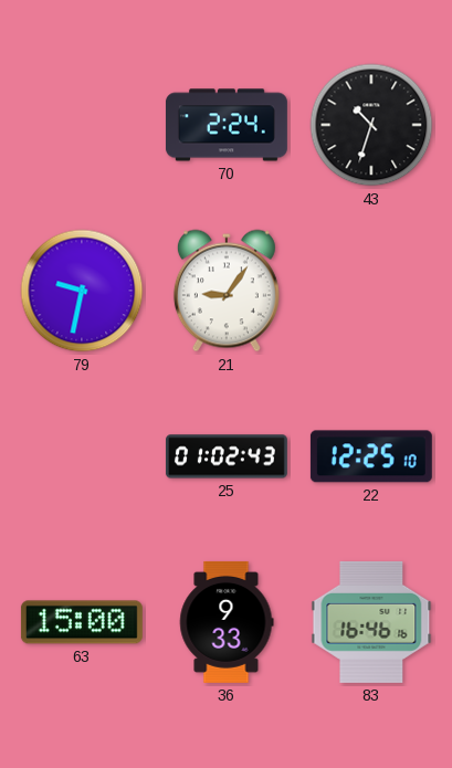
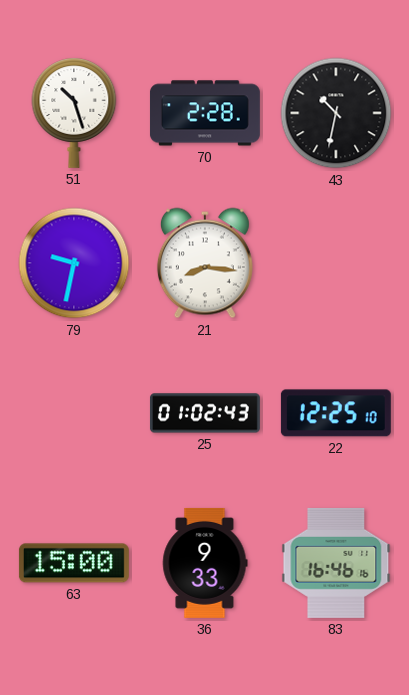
51: none -> 10:27 (74, 113)
70: 2:24 -> 2:28 (205, 113)
43: 10:33 -> 10:32 (336, 113)
21: 9:06 -> 8:16 (205, 263)
